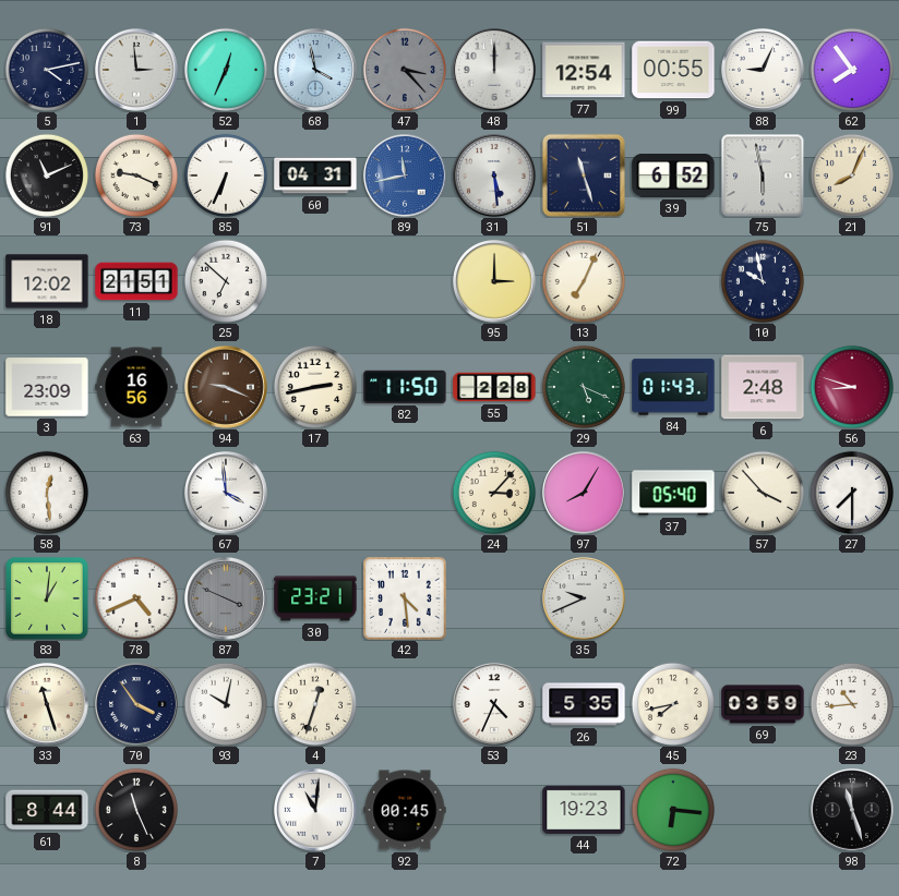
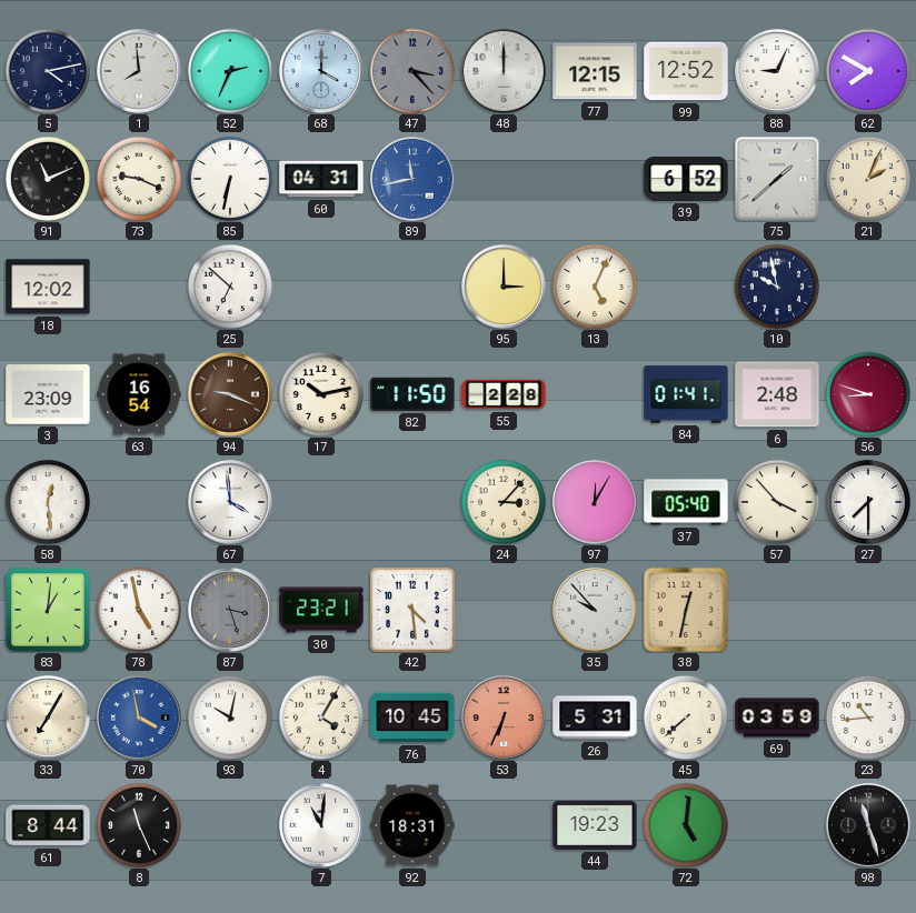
1: 2:59 -> 7:59 (140, 72)
52: 12:34 -> 2:34 (229, 70)
68: 3:58 -> 4:00 (322, 72)
77: 12:54 -> 12:15 (595, 71)
99: 00:55 -> 12:52 (686, 71)
62: 7:54 -> 7:50 (867, 70)
85: 6:34 -> 6:32 (229, 178)
31: 5:29 -> none (495, 177)
51: 11:27 -> none (584, 175)
75: 5:58 -> 1:38 (777, 179)
21: 8:04 -> 2:04 (867, 178)
11: 21:51 -> none (136, 281)
13: 7:04 -> 5:04 (594, 285)
63: 16:56 -> 16:54 (139, 394)
17: 2:43 -> 10:13 (320, 393)
29: 5:19 -> none (583, 386)
84: 01:43 -> 01:41 (686, 394)
97: 8:05 -> 12:05 (596, 503)
78: 4:41 -> 4:58 (138, 609)
87: 3:49 -> 3:27 (231, 611)
35: 9:41 -> 9:53 (596, 611)
38: none -> 12:32 (686, 610)
33: 11:27 -> 7:05 (49, 719)
70: 3:54 -> 3:58 (140, 719)
70 dial: navy -> blue (140, 719)
4: 12:33 -> 4:05 (320, 716)
76: none -> 10:45 (412, 718)
53: 4:34 -> 6:34 (505, 719)
53 dial: white -> salmon (505, 719)
26: 5:35 -> 5:31 (595, 718)
45: 7:43 -> 7:38 (685, 716)
92: 00:45 -> 18:31 (412, 825)
72: 6:16 -> 5:01 (685, 824)
